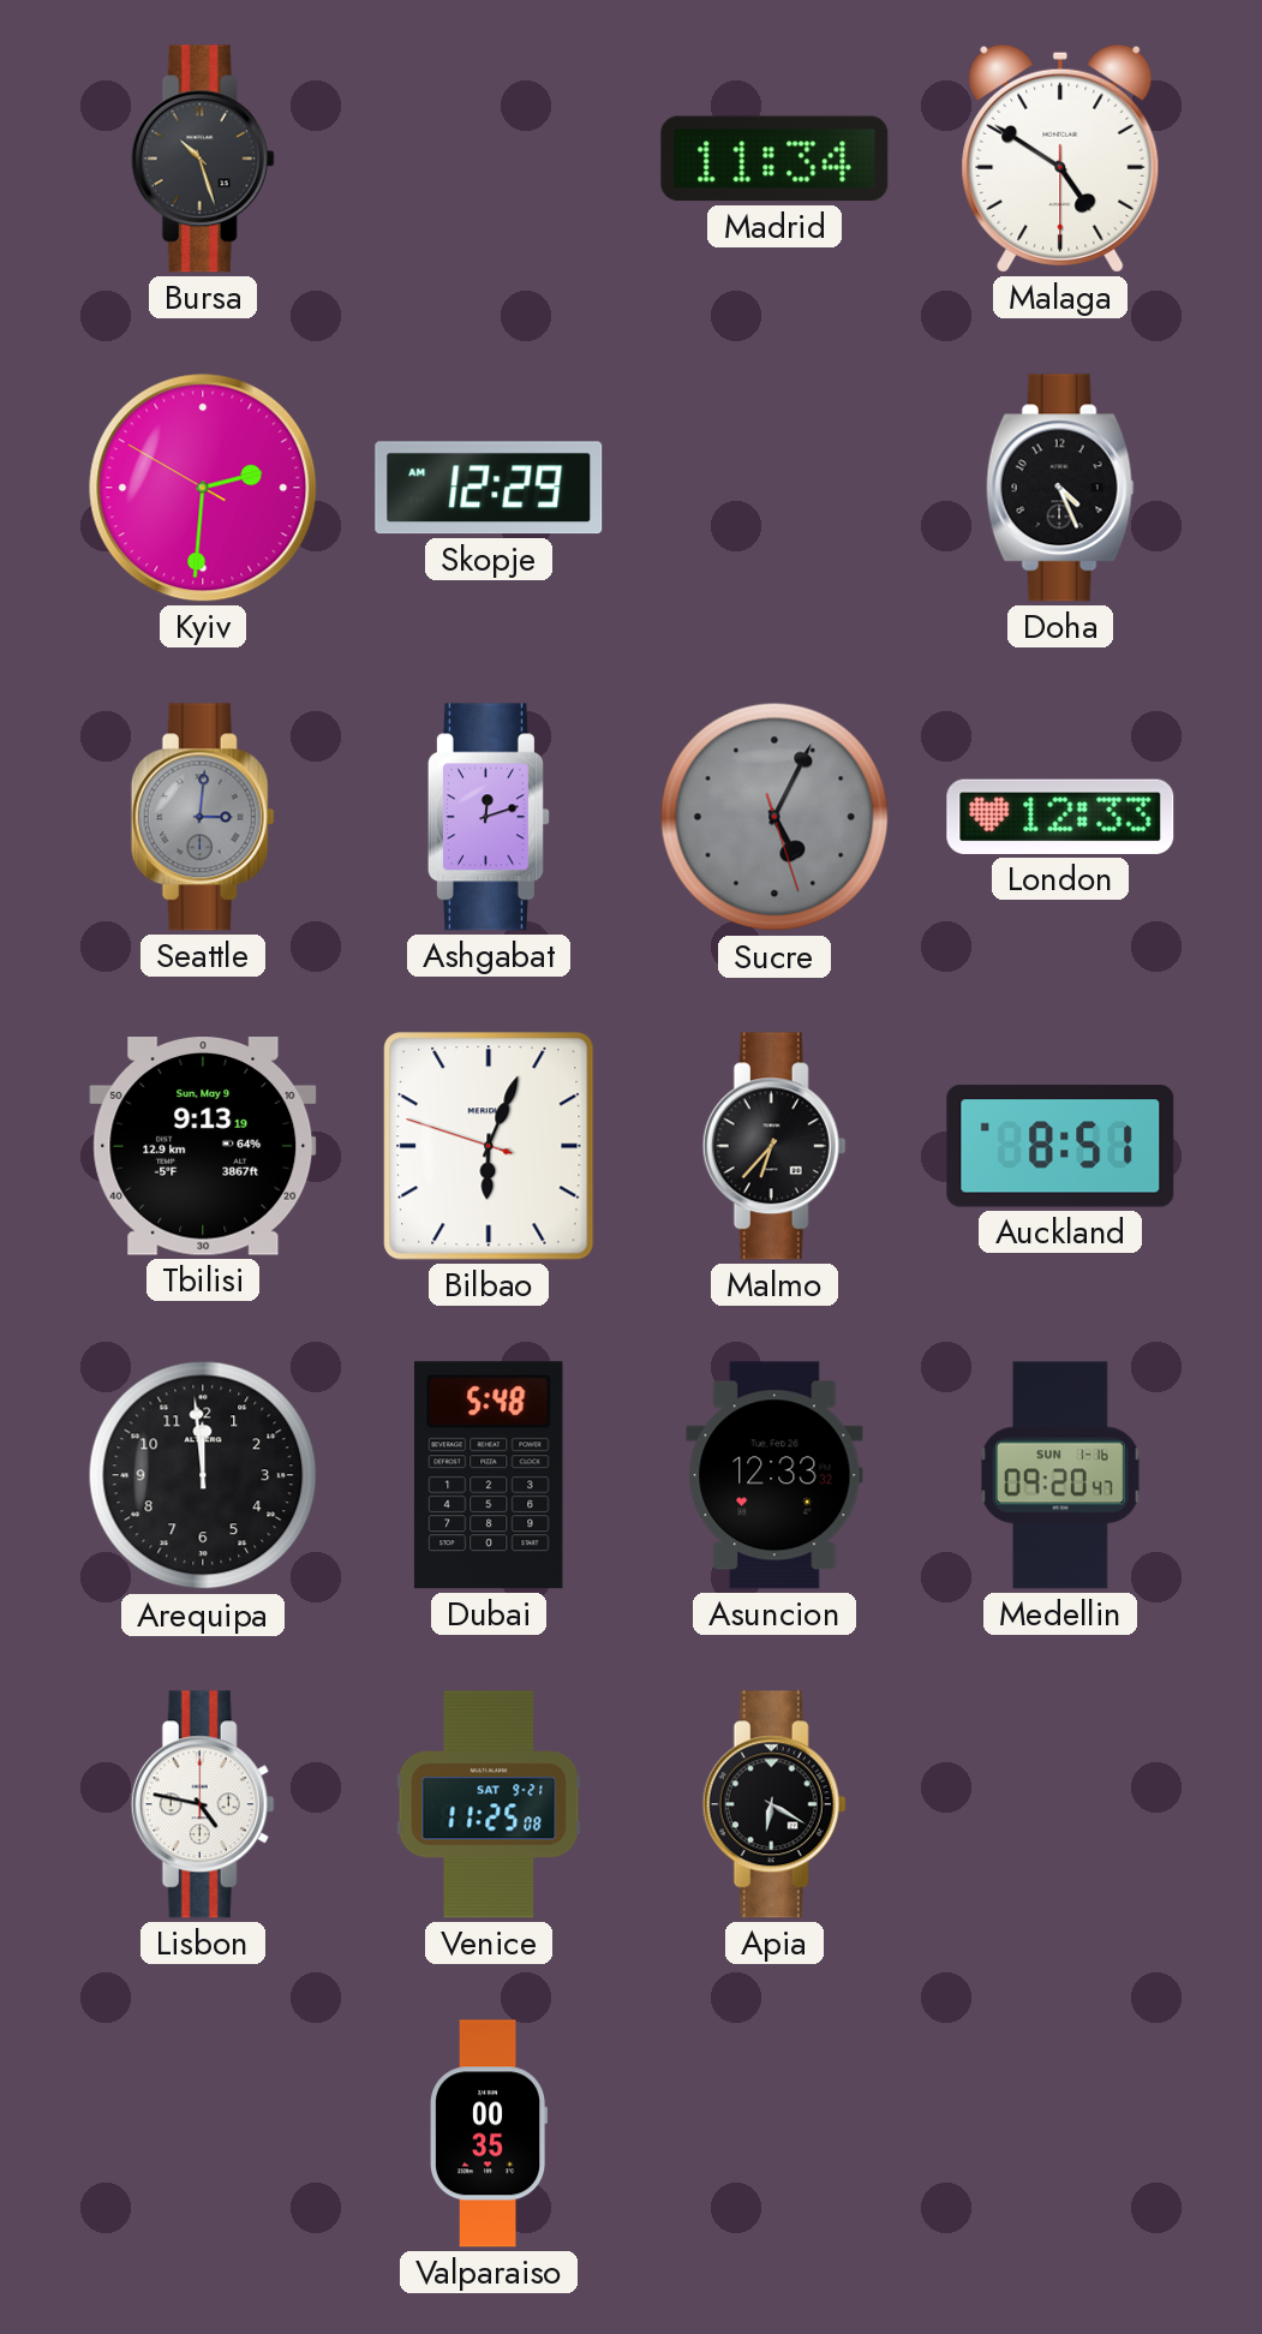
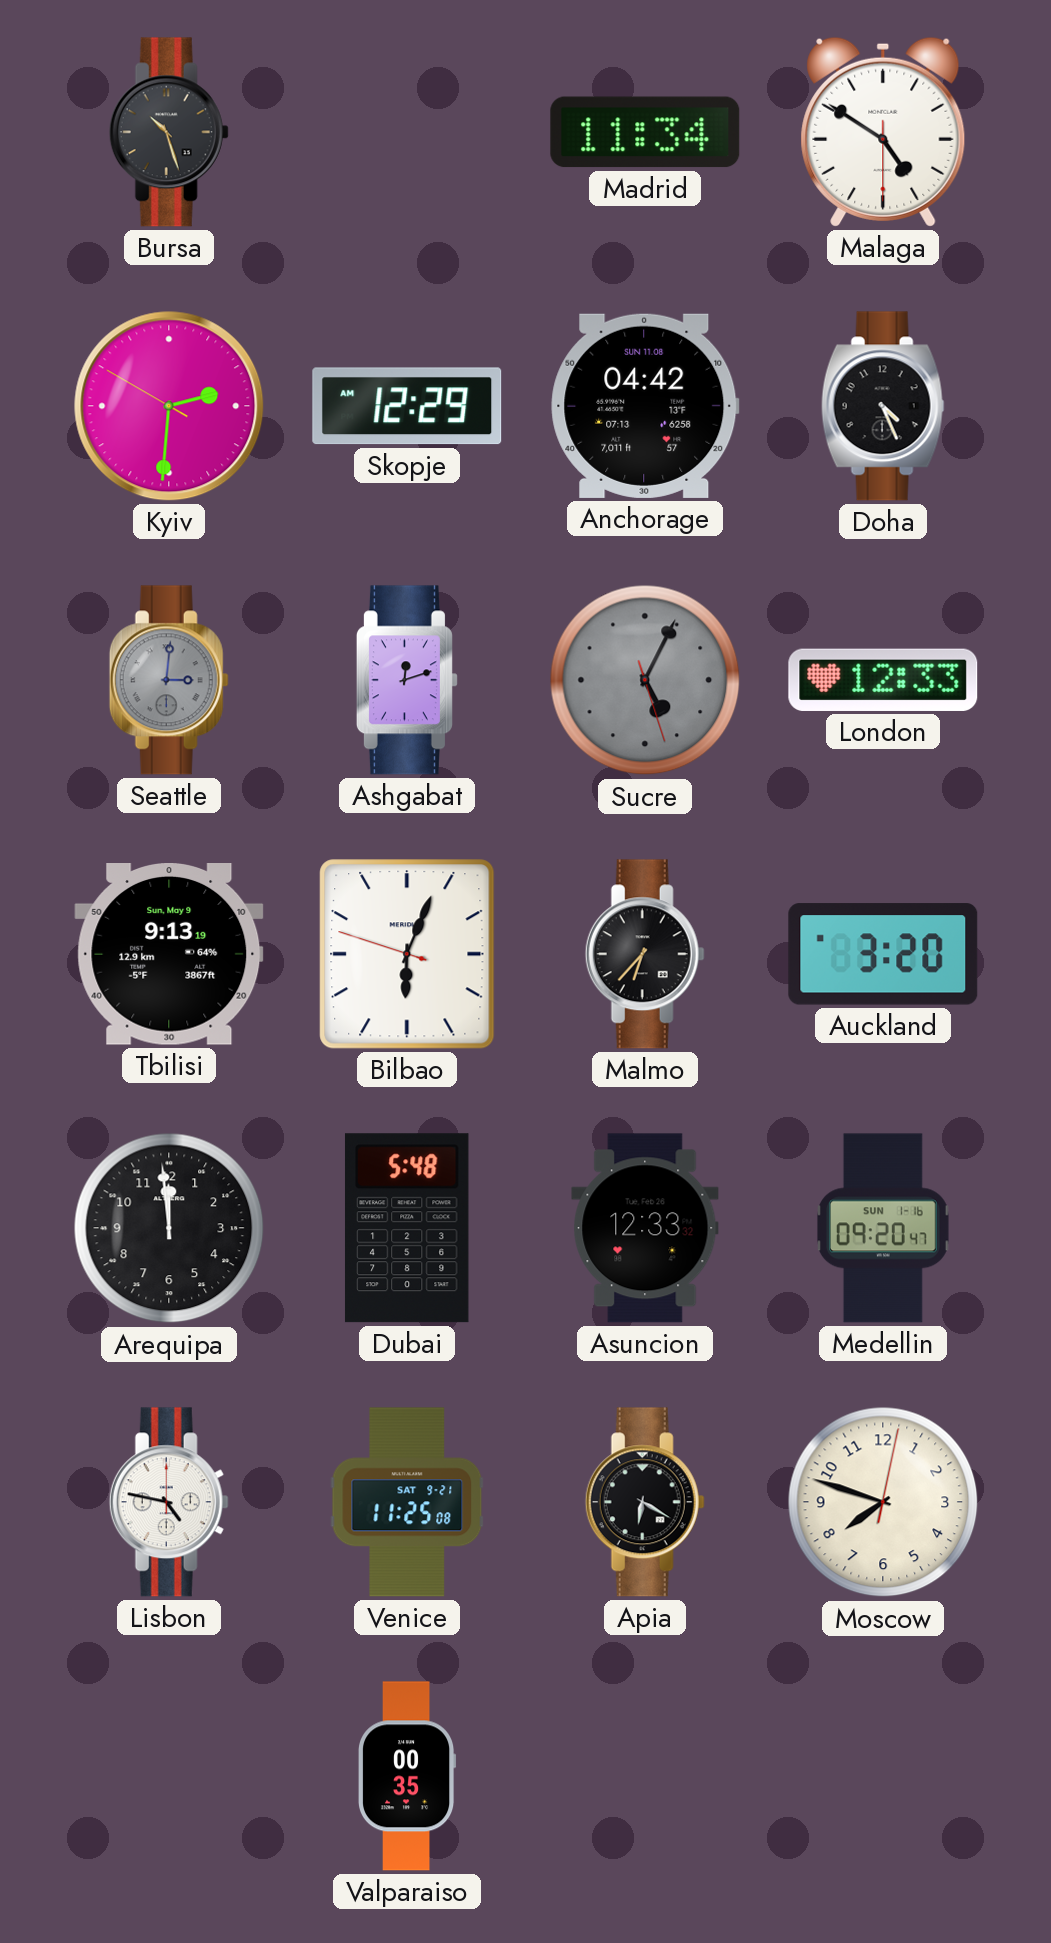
Anchorage: none -> 04:42 (645, 406)
Auckland: 8:51 -> 3:20 (883, 954)
Moscow: none -> 7:48 (883, 1502)
